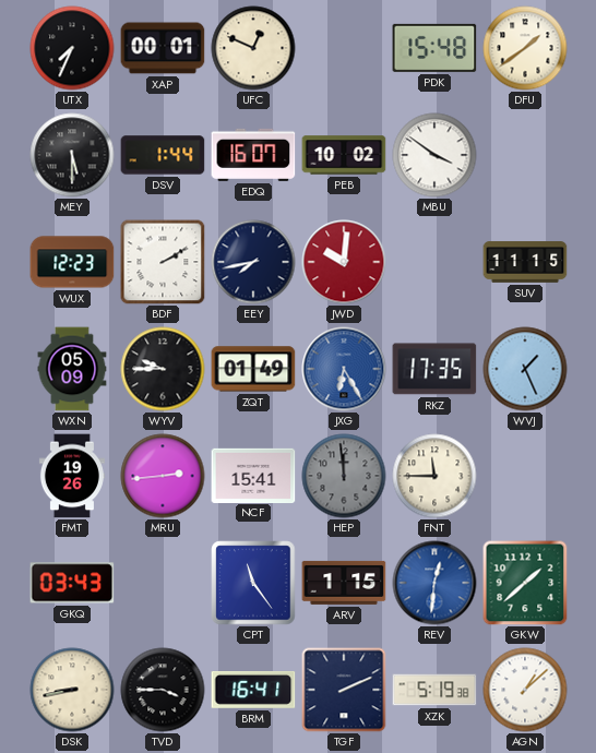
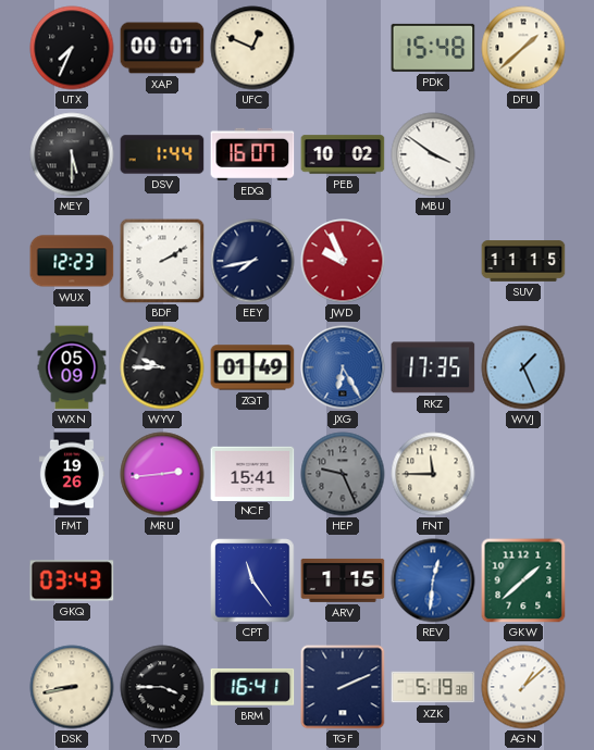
DFU: 1:39 -> 1:38 (523, 48)
JWD: 10:01 -> 9:56 (343, 261)
HEP: 11:59 -> 9:26 (343, 474)
